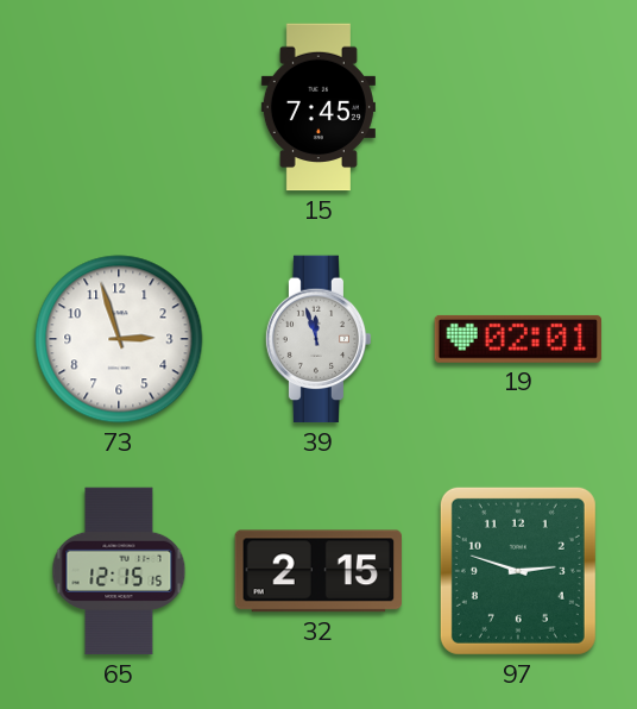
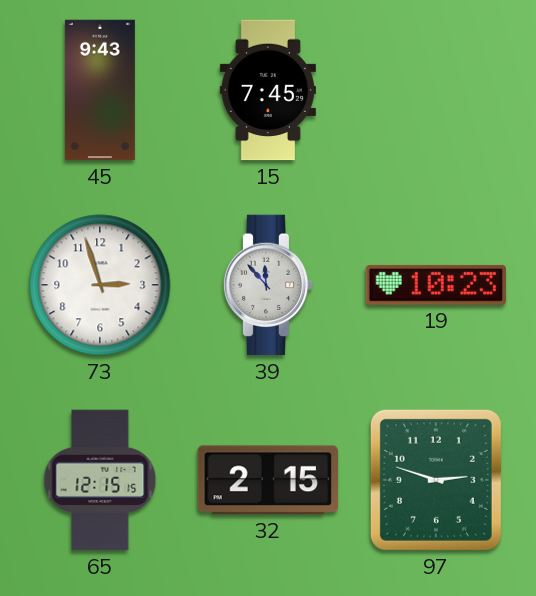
45: none -> 9:43 (100, 90)
39: 11:57 -> 11:53 (268, 285)
19: 02:01 -> 10:23 (435, 285)
